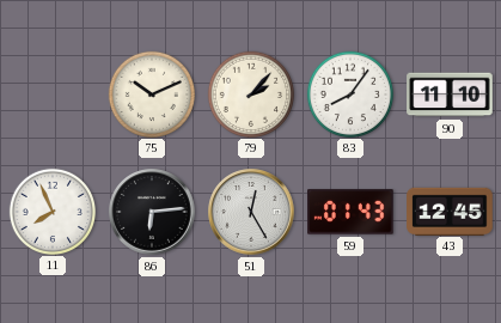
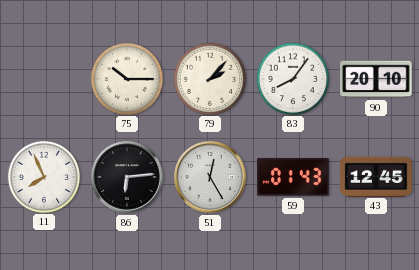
75: 10:11 -> 10:15 (126, 78)
90: 11:10 -> 20:10 (376, 79)
